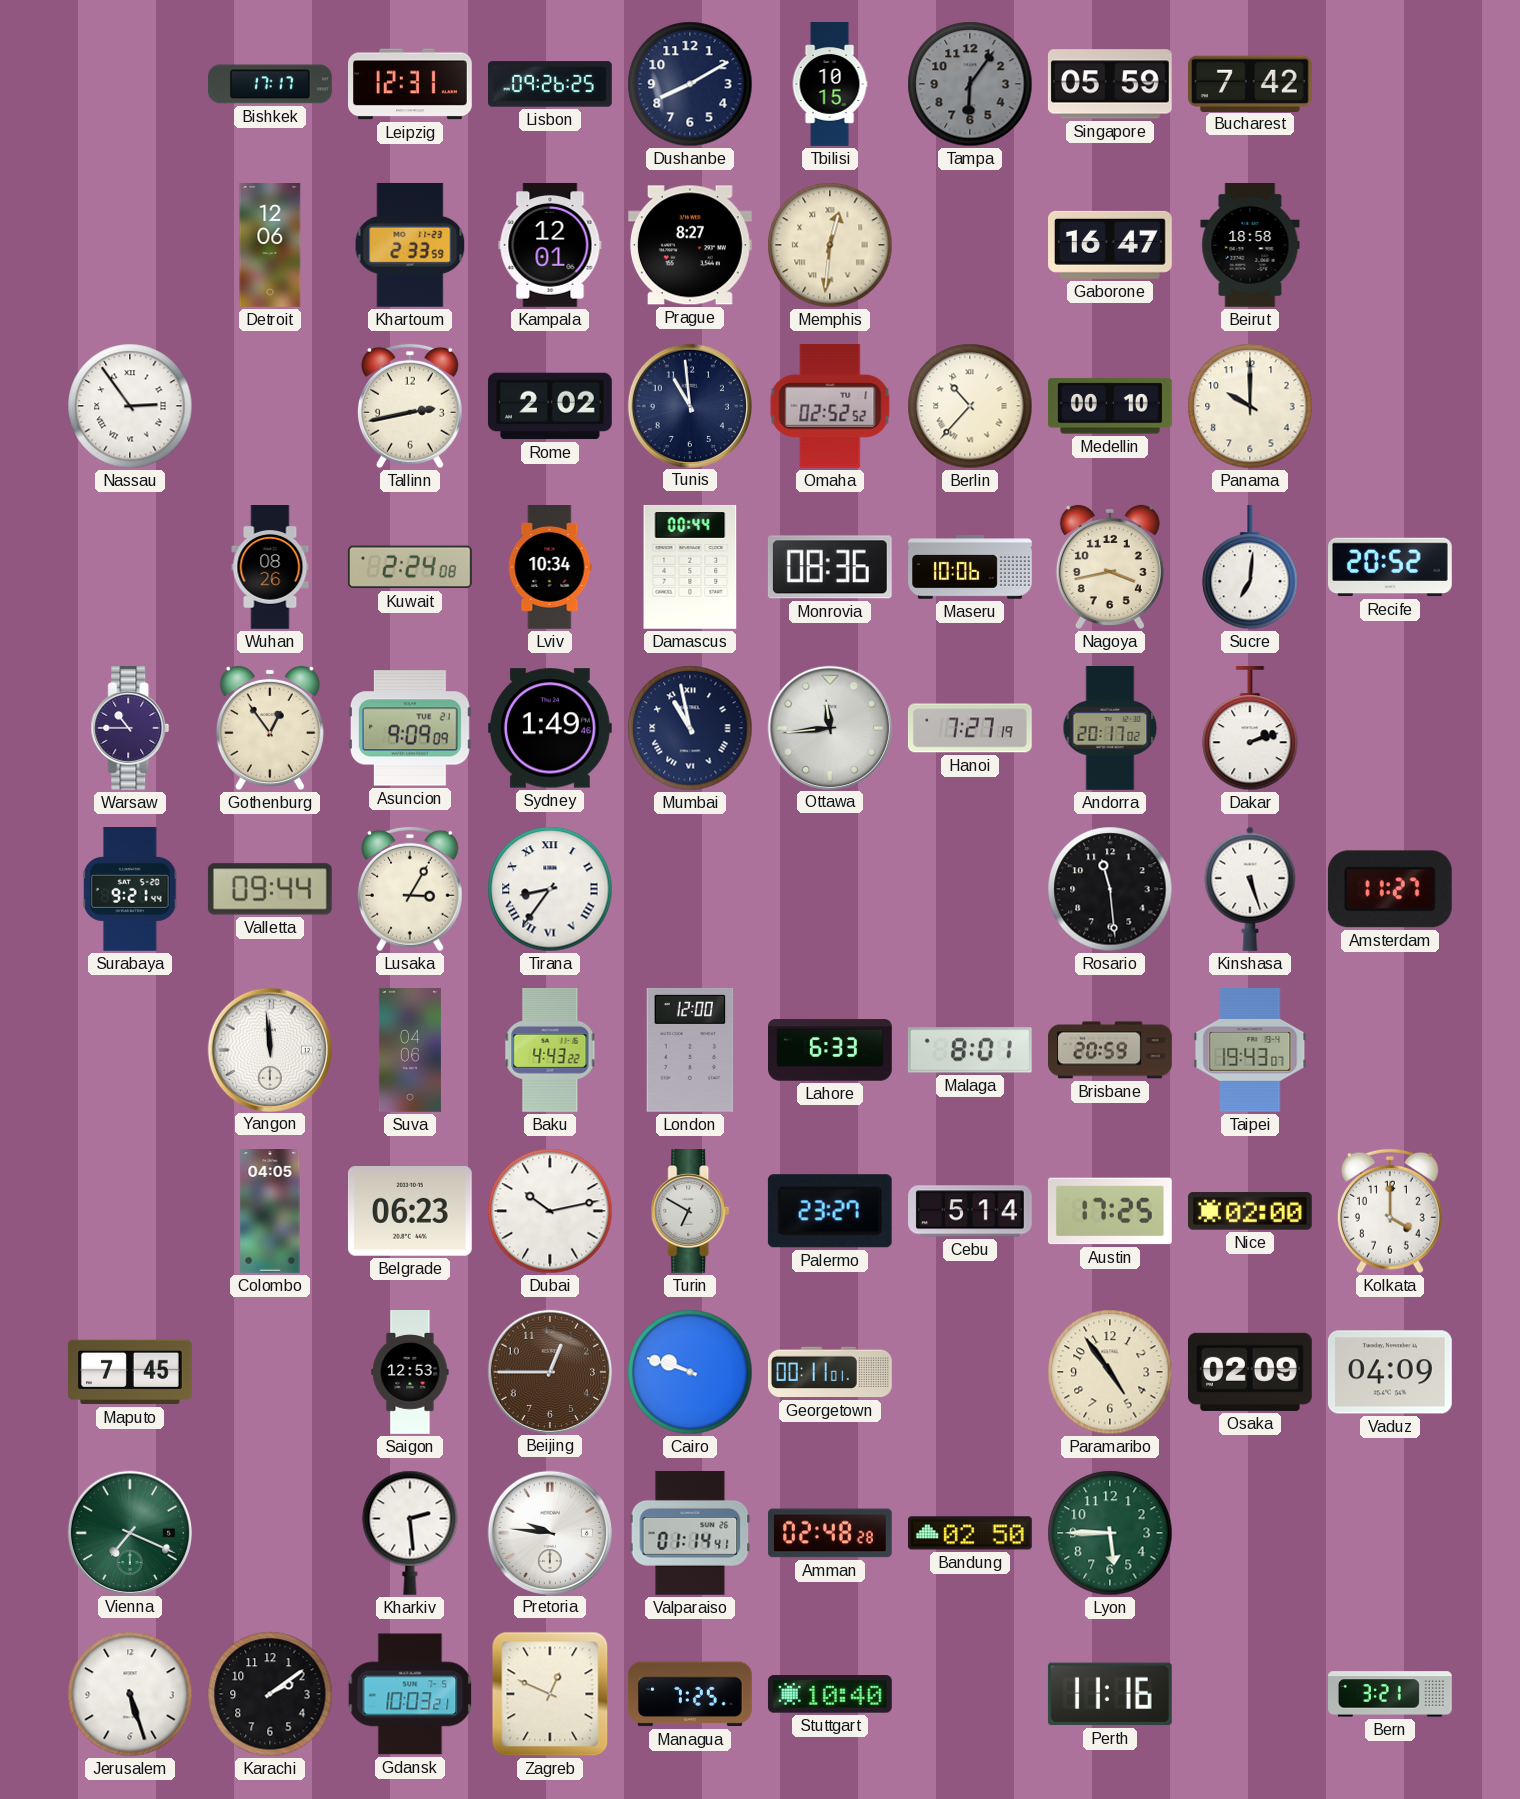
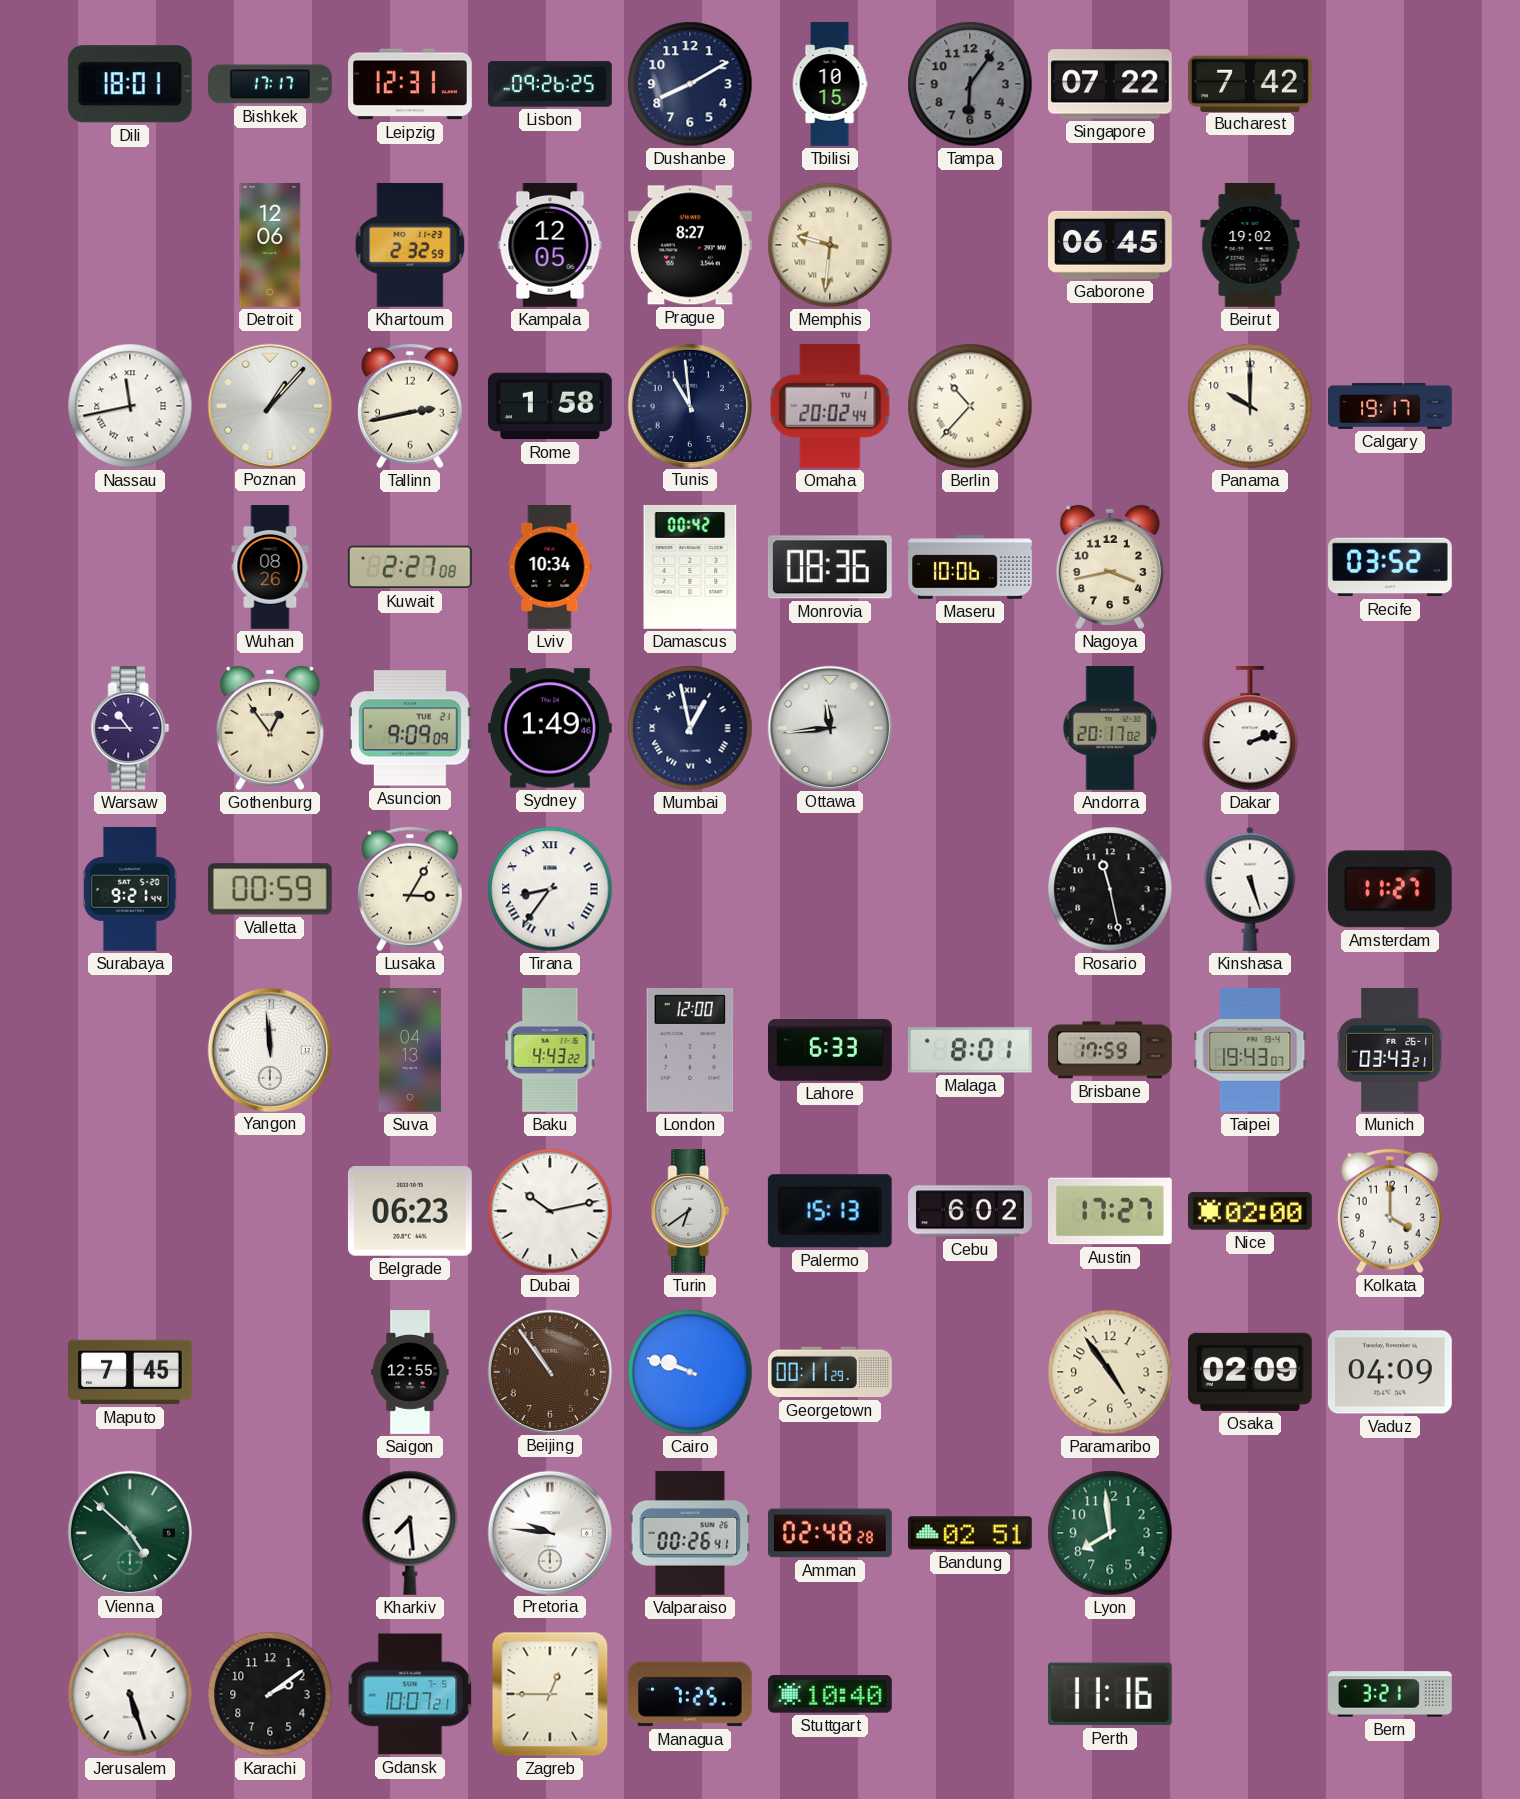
Dili: none -> 18:01 (130, 84)
Singapore: 05:59 -> 07:22 (1110, 84)
Khartoum: 2:33 -> 2:32 (410, 245)
Kampala: 12:01 -> 12:05 (550, 246)
Memphis: 12:31 -> 9:31 (830, 245)
Gaborone: 16:47 -> 06:45 (1111, 245)
Beirut: 18:58 -> 19:02 (1250, 246)
Nassau: 2:54 -> 11:43 (130, 406)
Poznan: none -> 1:07 (269, 405)
Rome: 2:02 -> 1:58 (550, 406)
Omaha: 02:52 -> 20:02 (830, 406)
Medellin: 00:10 -> none (1110, 406)
Calgary: none -> 19:17 (1391, 406)
Kuwait: 2:24 -> 2:27 (410, 567)
Damascus: 00:44 -> 00:42 (690, 567)
Sucre: 7:01 -> none (1250, 567)
Recife: 20:52 -> 03:52 (1391, 567)
Mumbai: 10:58 -> 12:58 (690, 728)
Hanoi: 7:27 -> none (970, 728)
Valletta: 09:44 -> 00:59 (270, 889)
Rosario: 11:29 -> 11:28 (1110, 889)
Suva: 04:06 -> 04:13 (410, 1051)
Brisbane: 20:59 -> 17:59 (1111, 1050)
Munich: none -> 03:43 (1390, 1050)
Colombo: 04:05 -> none (270, 1212)
Turin: 6:50 -> 6:39 (690, 1212)
Palermo: 23:27 -> 15:13 (830, 1211)
Cebu: 5:14 -> 6:02 (971, 1211)
Austin: 17:25 -> 17:27 (1110, 1211)
Saigon: 12:53 -> 12:55 (410, 1372)
Beijing: 12:45 -> 10:54 (549, 1371)
Georgetown: 00:11:01 -> 00:11:29 (831, 1372)
Vienna: 7:19 -> 4:52 (129, 1532)
Kharkiv: 2:29 -> 7:29 (410, 1533)
Valparaiso: 01:14 -> 00:26 (690, 1533)
Bandung: 02:50 -> 02:51 (970, 1533)
Lyon: 5:45 -> 7:59 (1110, 1533)
Gdansk: 10:03 -> 10:07 (410, 1694)
Zagreb: 12:49 -> 12:45 (550, 1694)
